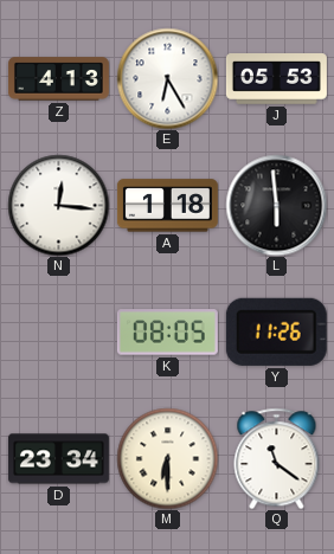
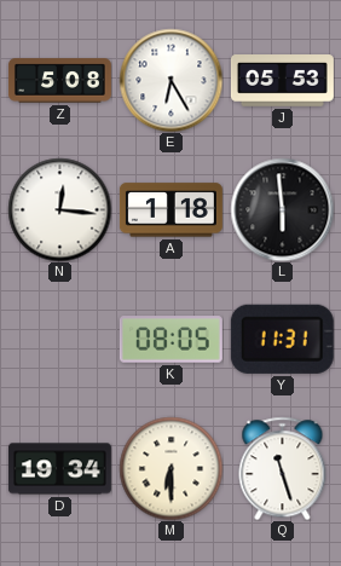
Z: 4:13 -> 5:08 (59, 81)
Y: 11:26 -> 11:31 (282, 339)
D: 23:34 -> 19:34 (59, 469)
Q: 11:21 -> 11:27 (283, 468)
